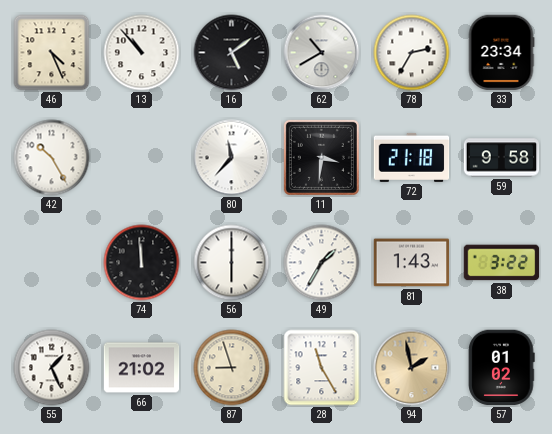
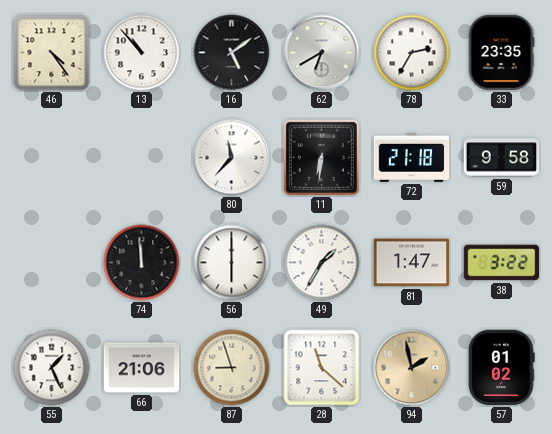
46: 4:26 -> 4:24 (52, 53)
62: 10:40 -> 6:40 (322, 53)
33: 23:34 -> 23:35 (501, 53)
42: 10:25 -> none (52, 158)
11: 3:31 -> 6:31 (321, 157)
81: 1:43 -> 1:47 (412, 263)
66: 21:02 -> 21:06 (142, 368)
28: 11:25 -> 11:22 (322, 368)
